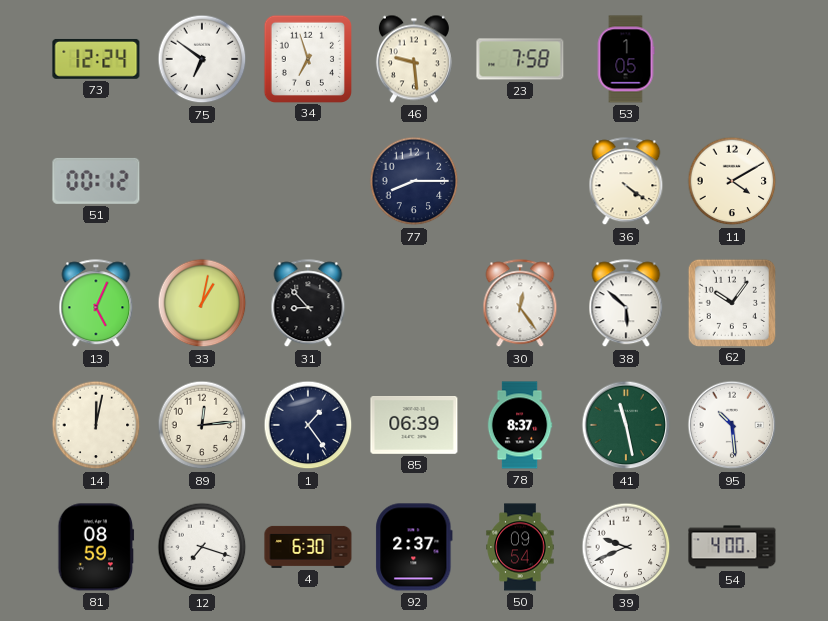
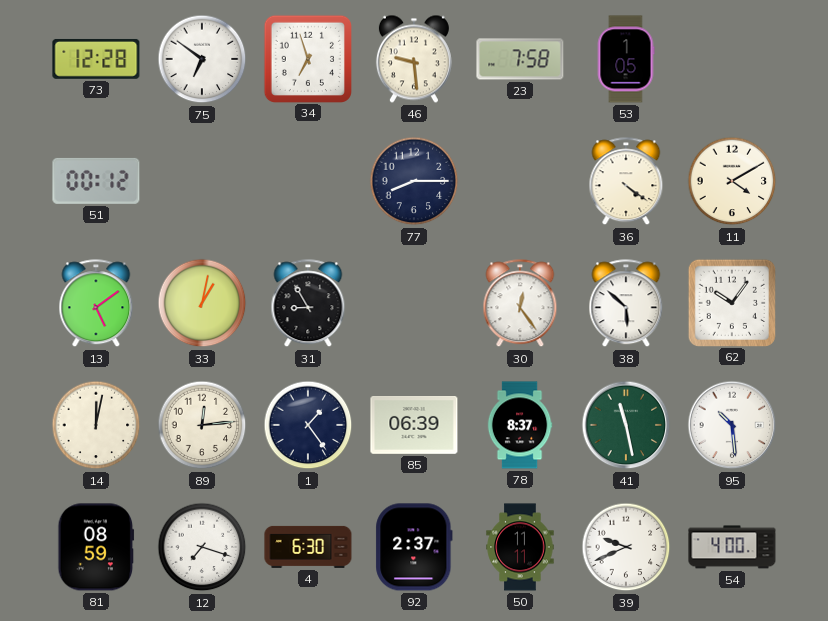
73: 12:24 -> 12:28 (96, 59)
13: 5:04 -> 5:09 (96, 304)
31: 8:53 -> 8:55 (308, 304)
50: 09:54 -> 11:11 (520, 547)
